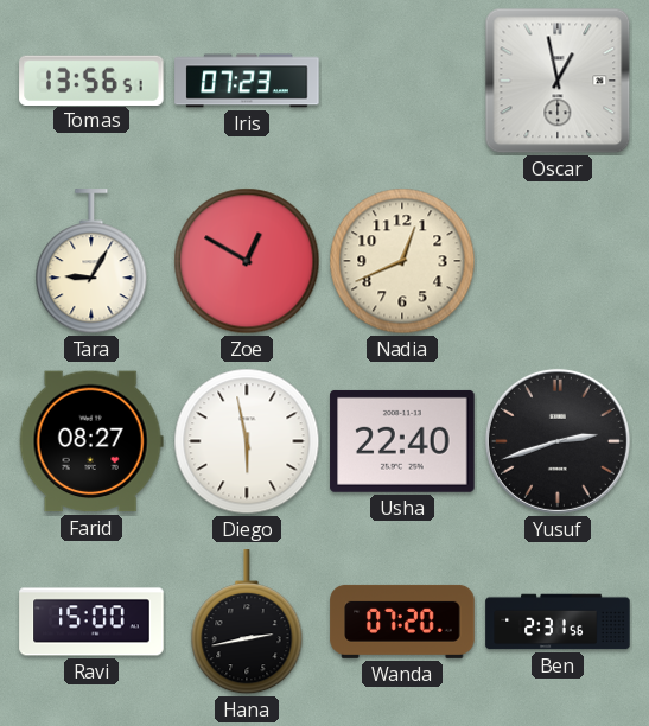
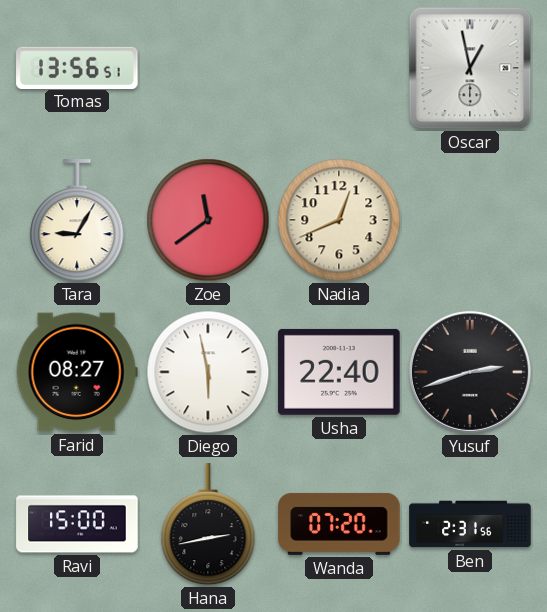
Iris: 07:23 -> none (247, 81)
Zoe: 12:50 -> 11:39 (208, 220)
